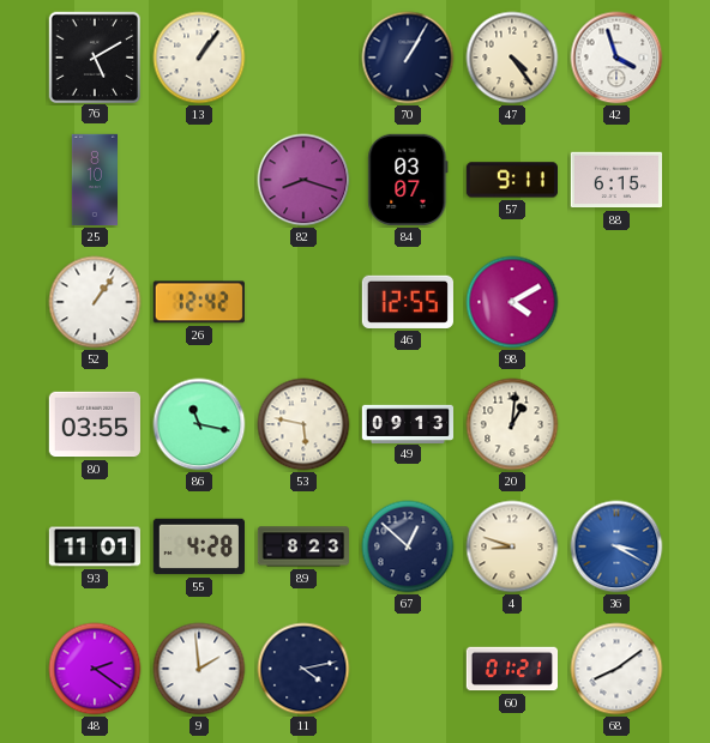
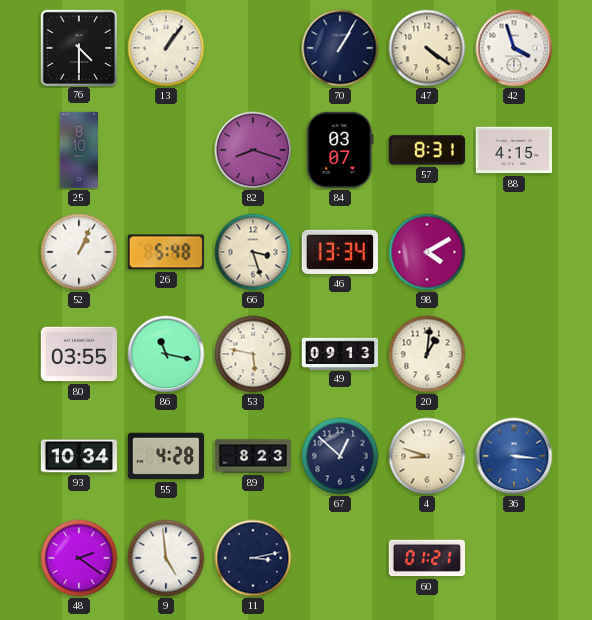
76: 5:10 -> 4:30 (78, 47)
47: 4:24 -> 4:21 (427, 48)
57: 9:11 -> 8:31 (426, 150)
88: 6:15 -> 4:15 (513, 150)
52: 1:06 -> 1:04 (79, 252)
26: 12:42 -> 5:48 (166, 252)
66: none -> 3:27 (253, 252)
46: 12:55 -> 13:34 (340, 252)
93: 11:01 -> 10:34 (78, 456)
36: 3:20 -> 3:16 (514, 456)
9: 1:59 -> 4:59 (166, 558)
11: 4:13 -> 3:13 (253, 558)
68: 8:09 -> none (616, 669)
